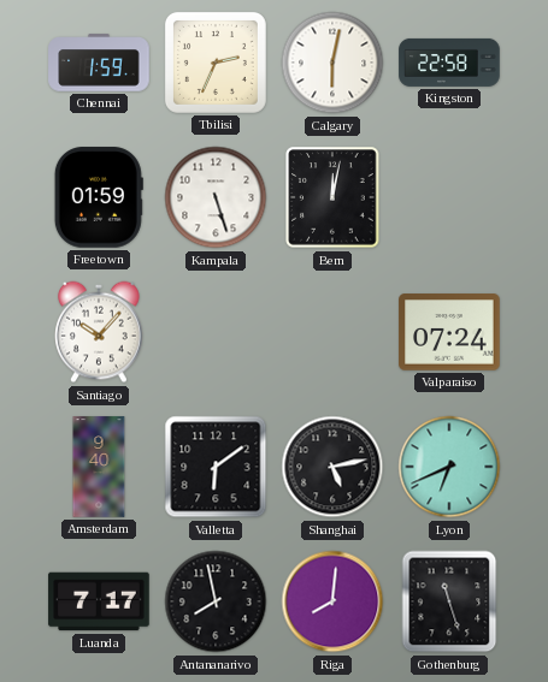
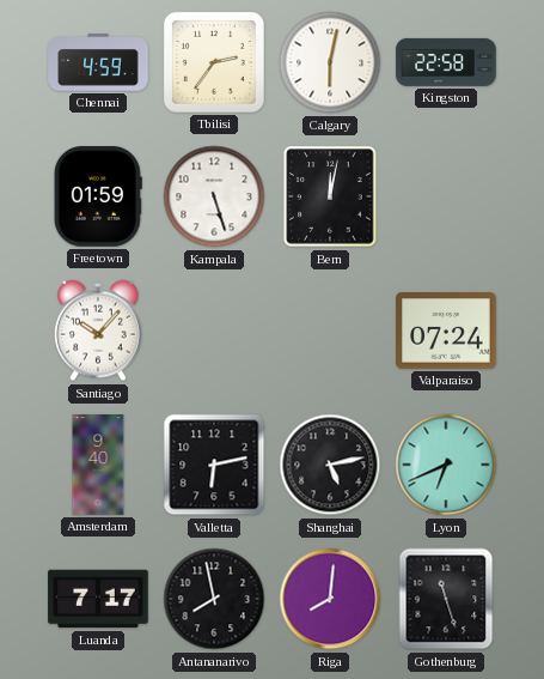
Chennai: 1:59 -> 4:59 (98, 62)
Tbilisi: 2:34 -> 2:36 (214, 62)
Valletta: 6:09 -> 6:13 (214, 465)
